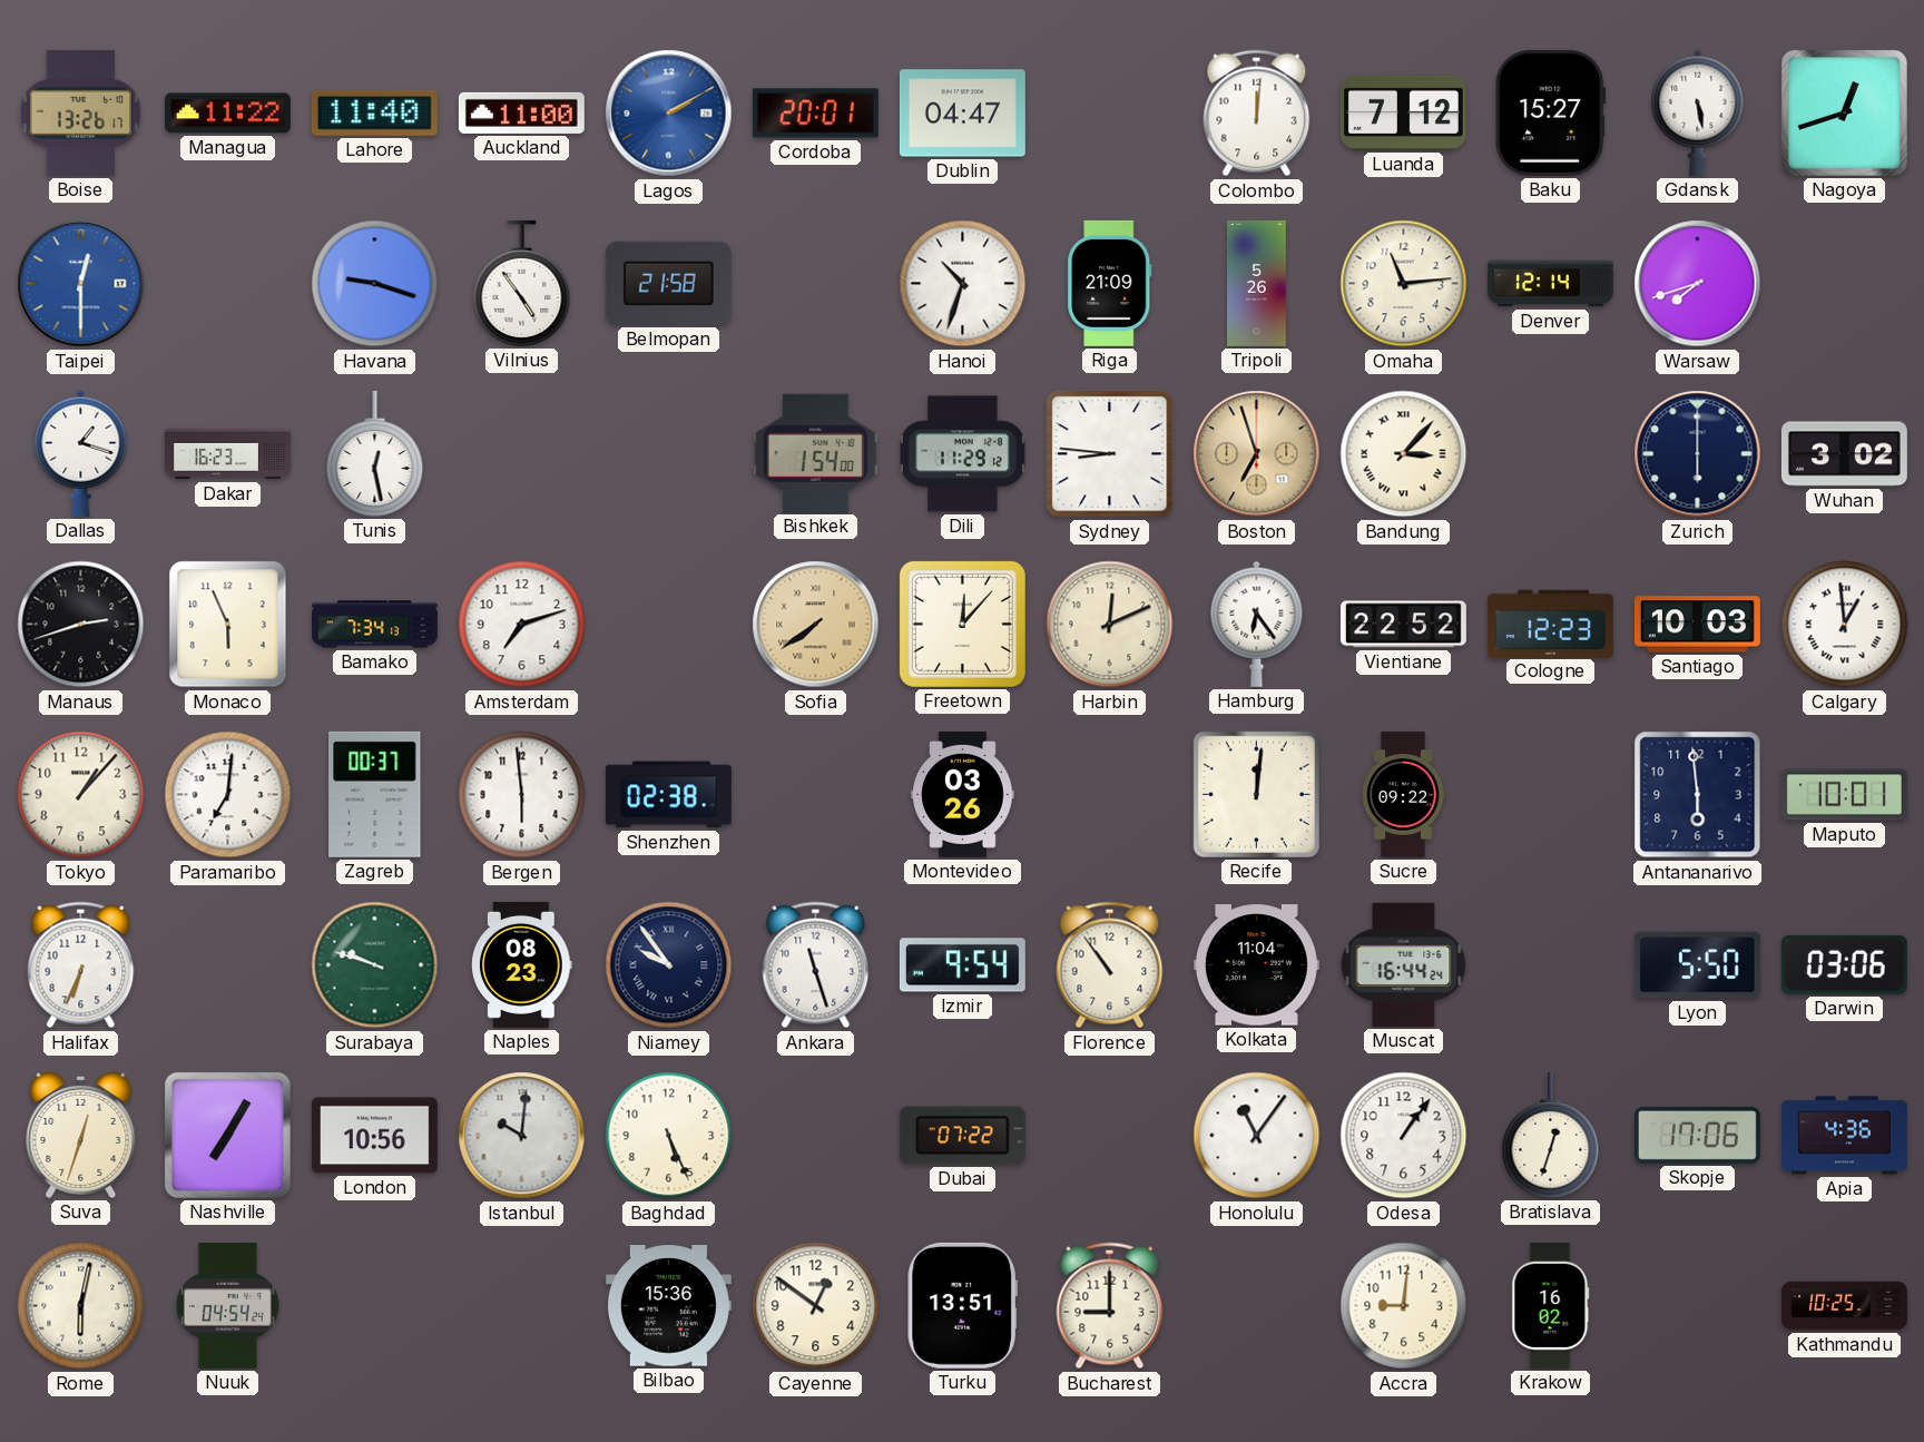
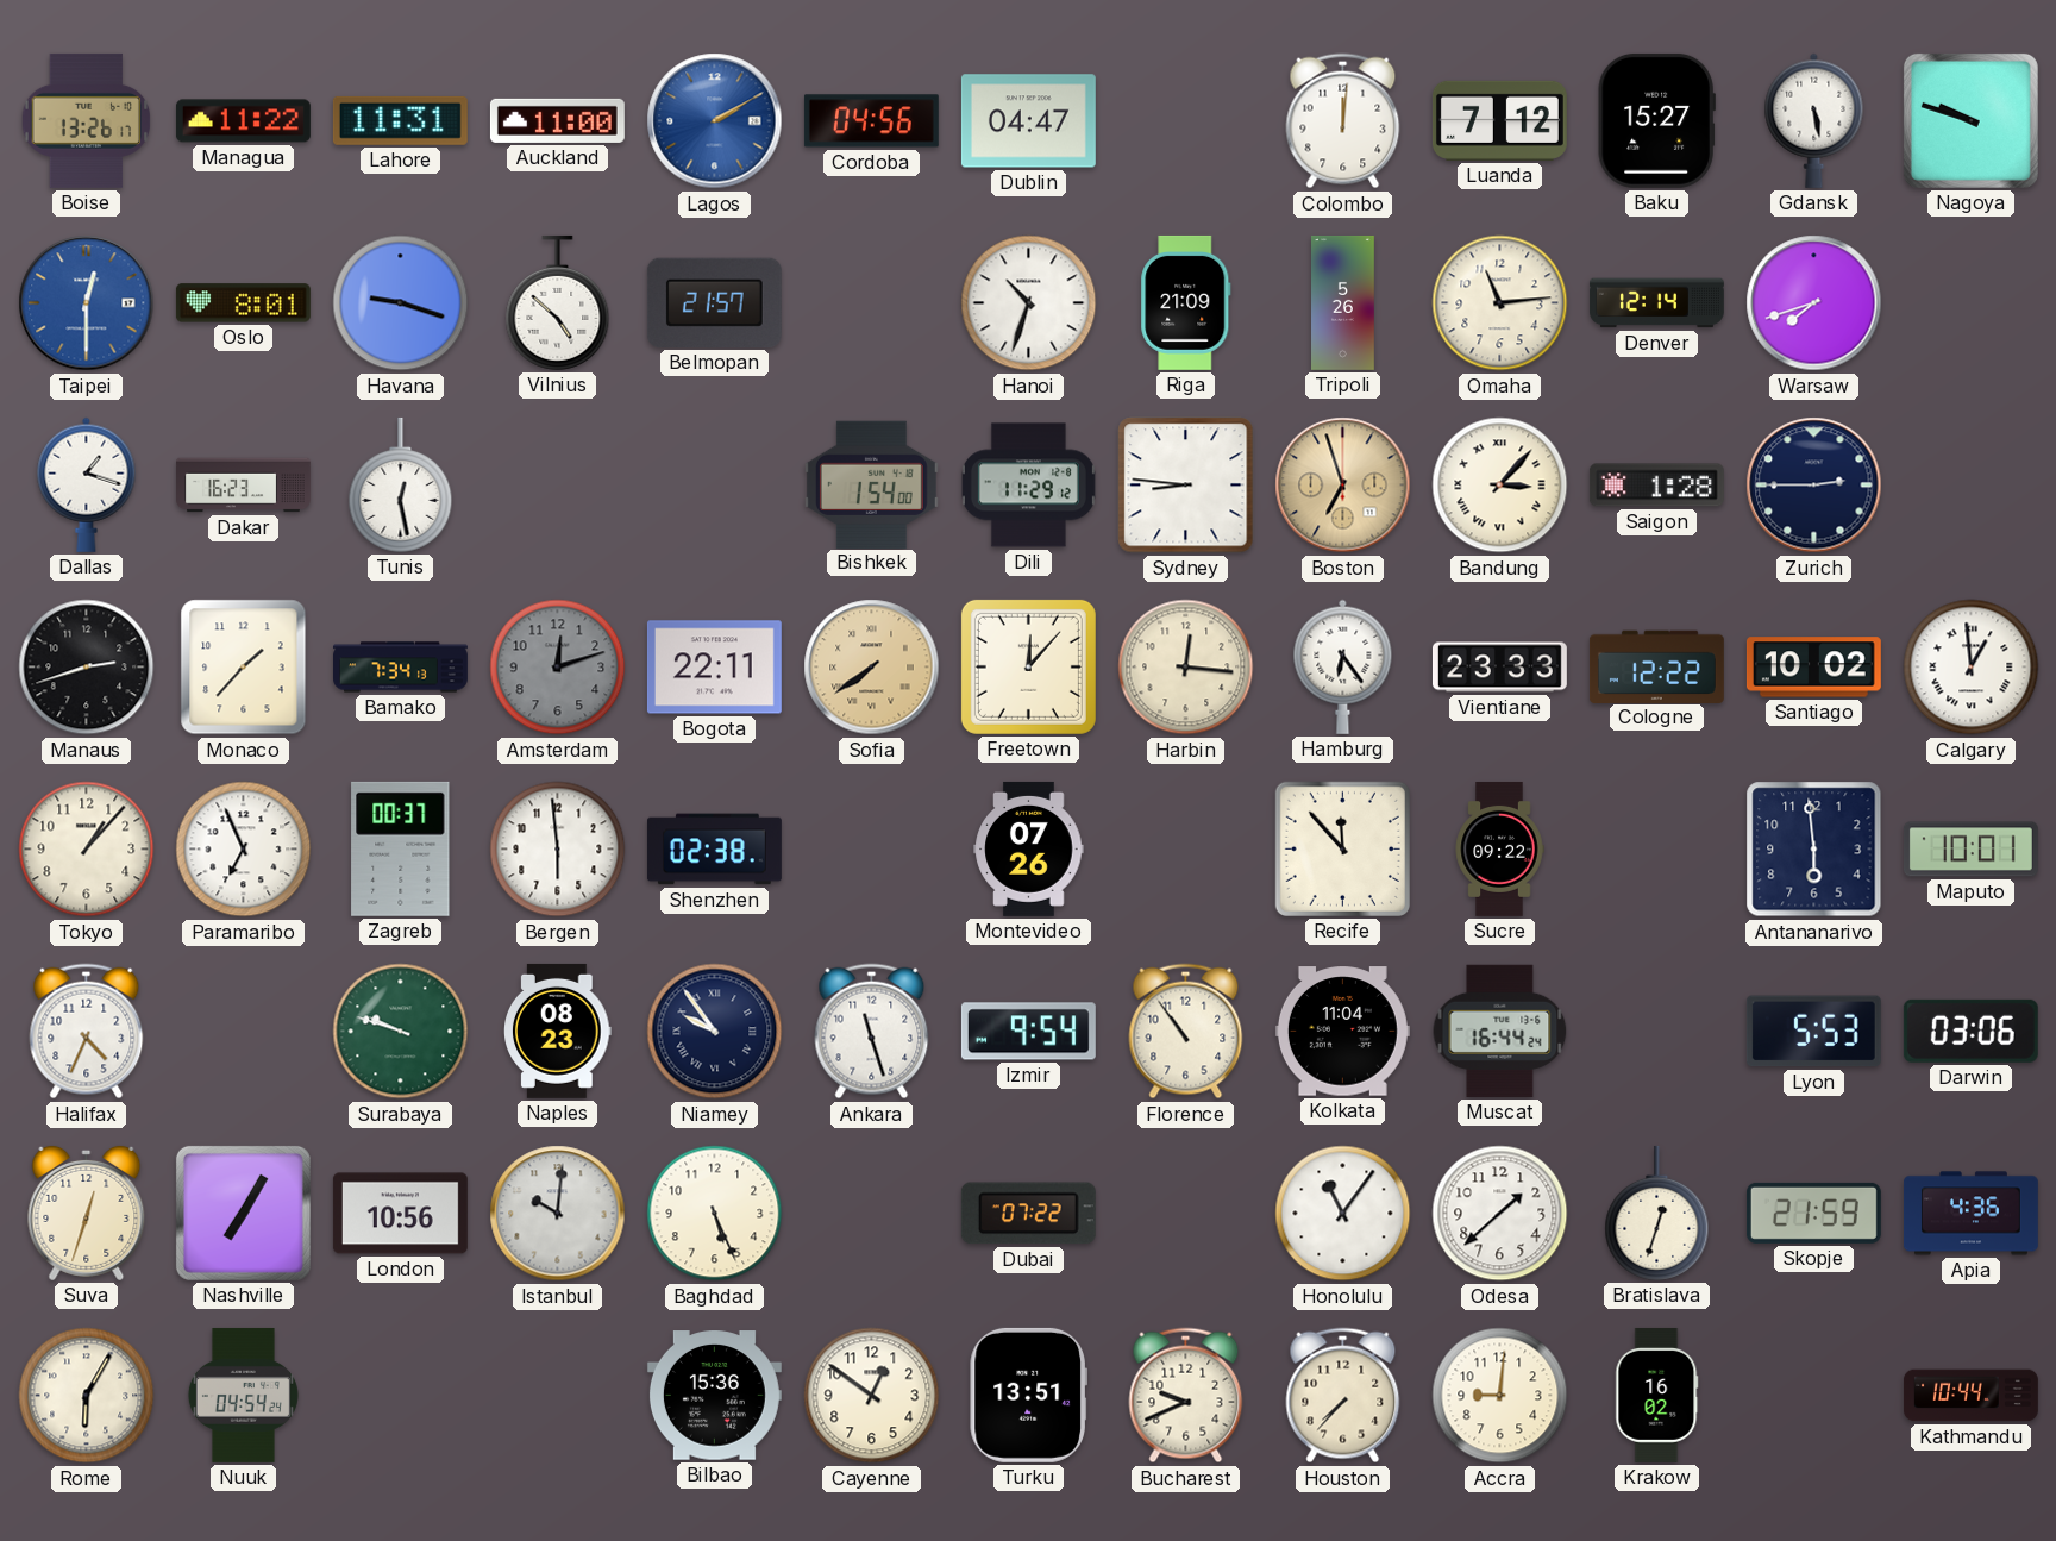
Lahore: 11:40 -> 11:31 (400, 120)
Cordoba: 20:01 -> 04:56 (871, 121)
Nagoya: 12:42 -> 9:48 (1970, 120)
Oslo: none -> 8:01 (243, 303)
Vilnius: 4:54 -> 4:52 (558, 302)
Belmopan: 21:58 -> 21:57 (714, 302)
Saigon: none -> 1:28 (1656, 486)
Zurich: 6:00 -> 2:45 (1814, 486)
Wuhan: 3:02 -> none (1844, 454)
Monaco: 5:56 -> 1:37 (244, 668)
Amsterdam: 7:12 -> 12:12 (558, 668)
Amsterdam dial: white -> grey (558, 668)
Bogota: none -> 22:11 (714, 668)
Harbin: 12:11 -> 12:16 (1186, 668)
Vientiane: 22:52 -> 23:33 (1499, 668)
Cologne: 12:23 -> 12:22 (1656, 666)
Santiago: 10:03 -> 10:02 (1813, 668)
Paramaribo: 7:01 -> 6:56 (244, 850)
Montevideo: 03:26 -> 07:26 (1029, 848)
Recife: 12:01 -> 11:53 (1342, 848)
Halifax: 6:34 -> 4:34 (87, 1032)
Lyon: 5:50 -> 5:53 (1813, 1032)
Odesa: 1:06 -> 1:38 (1500, 1214)
Skopje: 17:06 -> 21:59 (1813, 1213)
Rome: 6:02 -> 6:05 (87, 1396)
Bucharest: 9:00 -> 9:41 (1186, 1396)
Houston: none -> 7:37 (1343, 1396)
Kathmandu: 10:25 -> 10:44 (1970, 1396)
